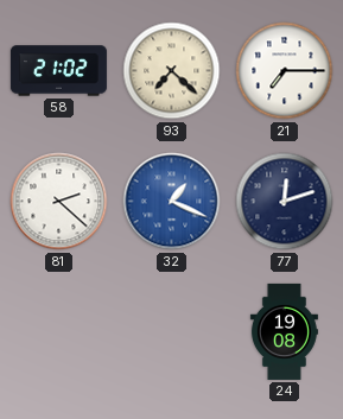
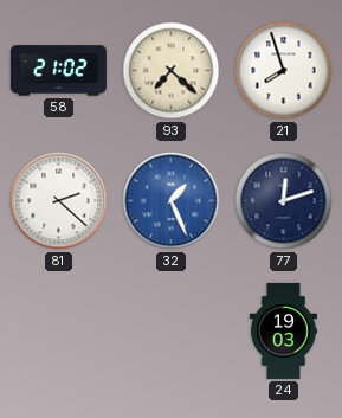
21: 7:15 -> 7:57 (284, 71)
32: 1:19 -> 1:26 (172, 201)
24: 19:08 -> 19:03 (283, 330)
